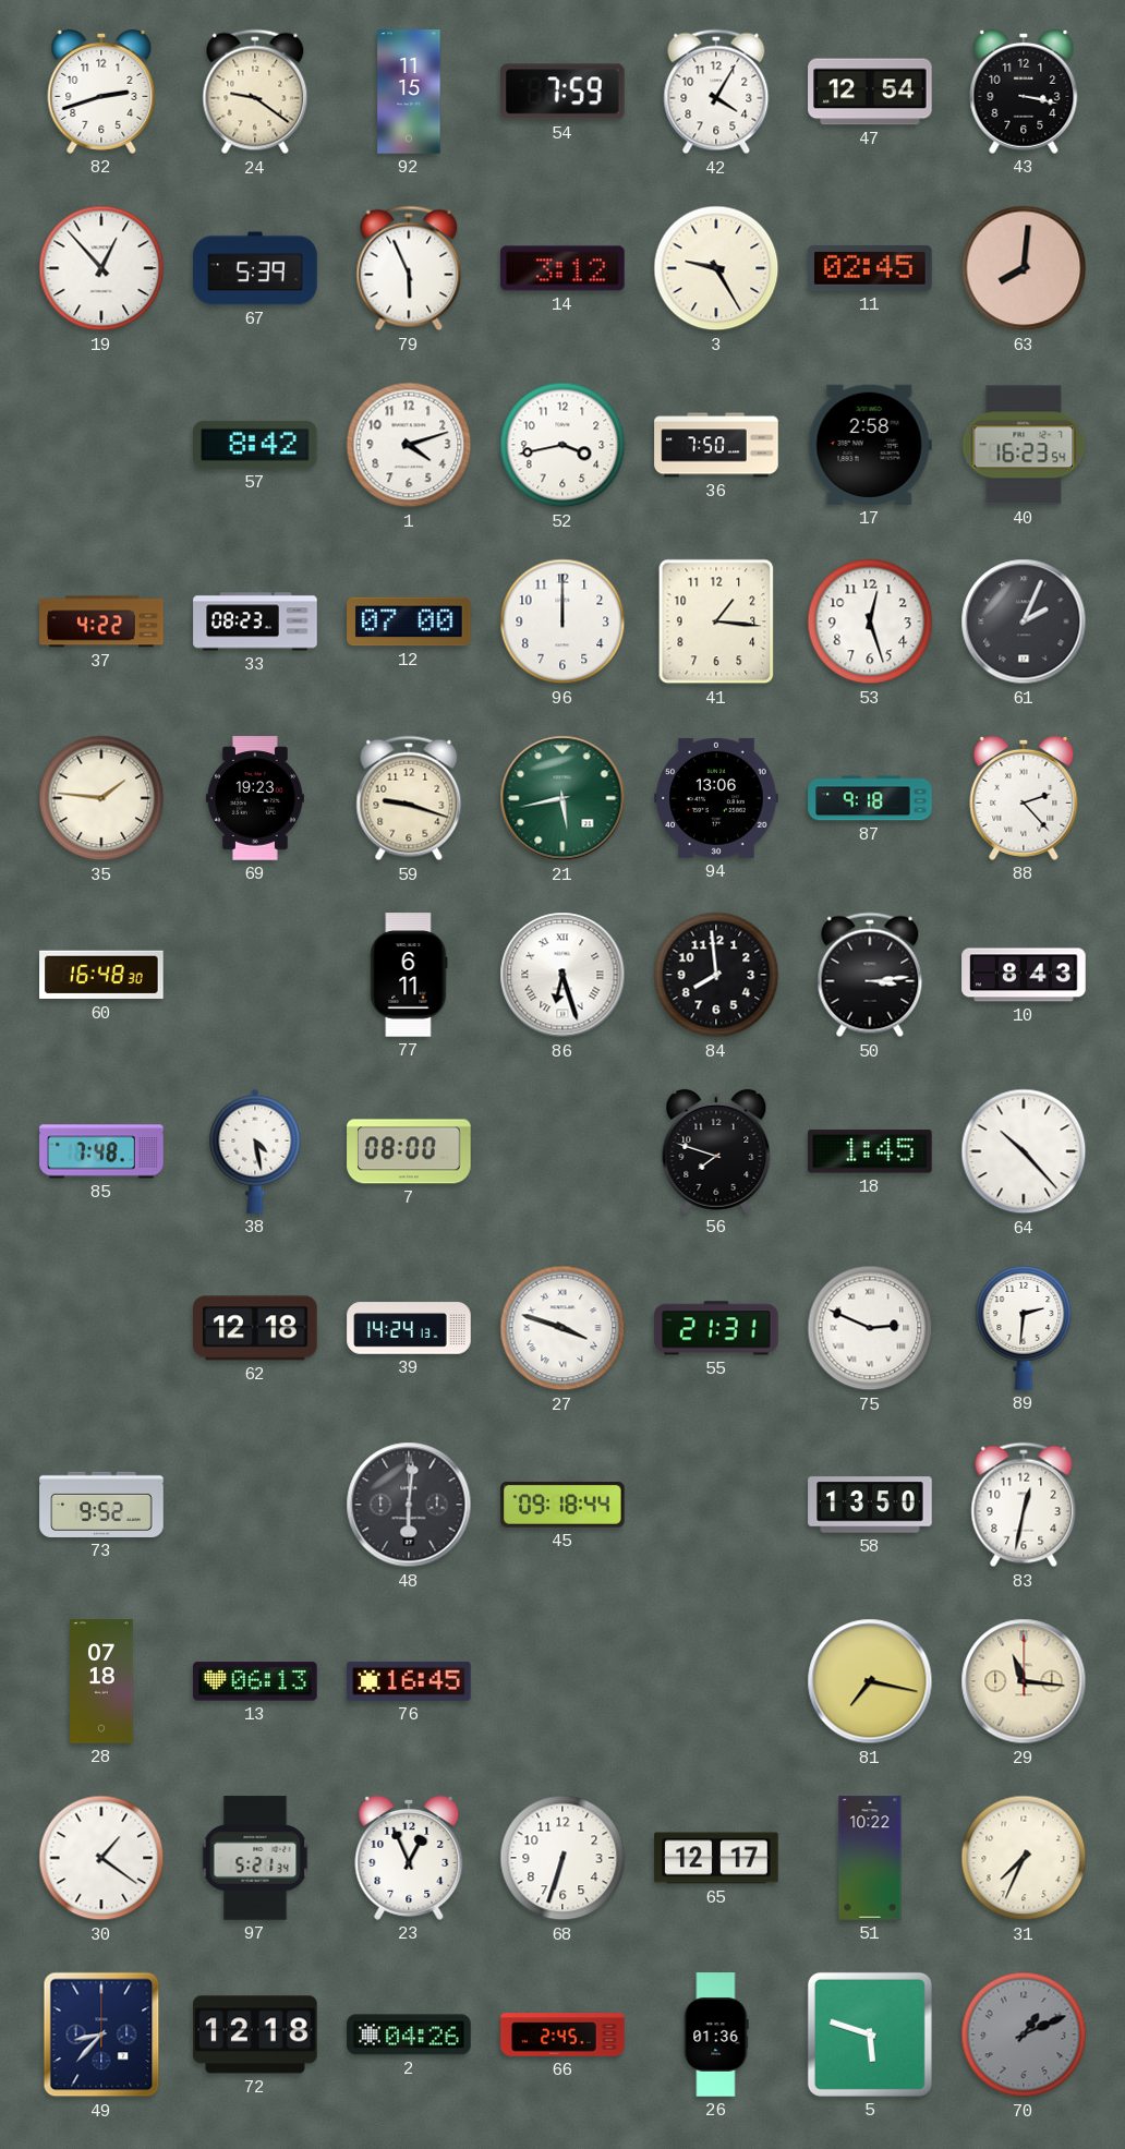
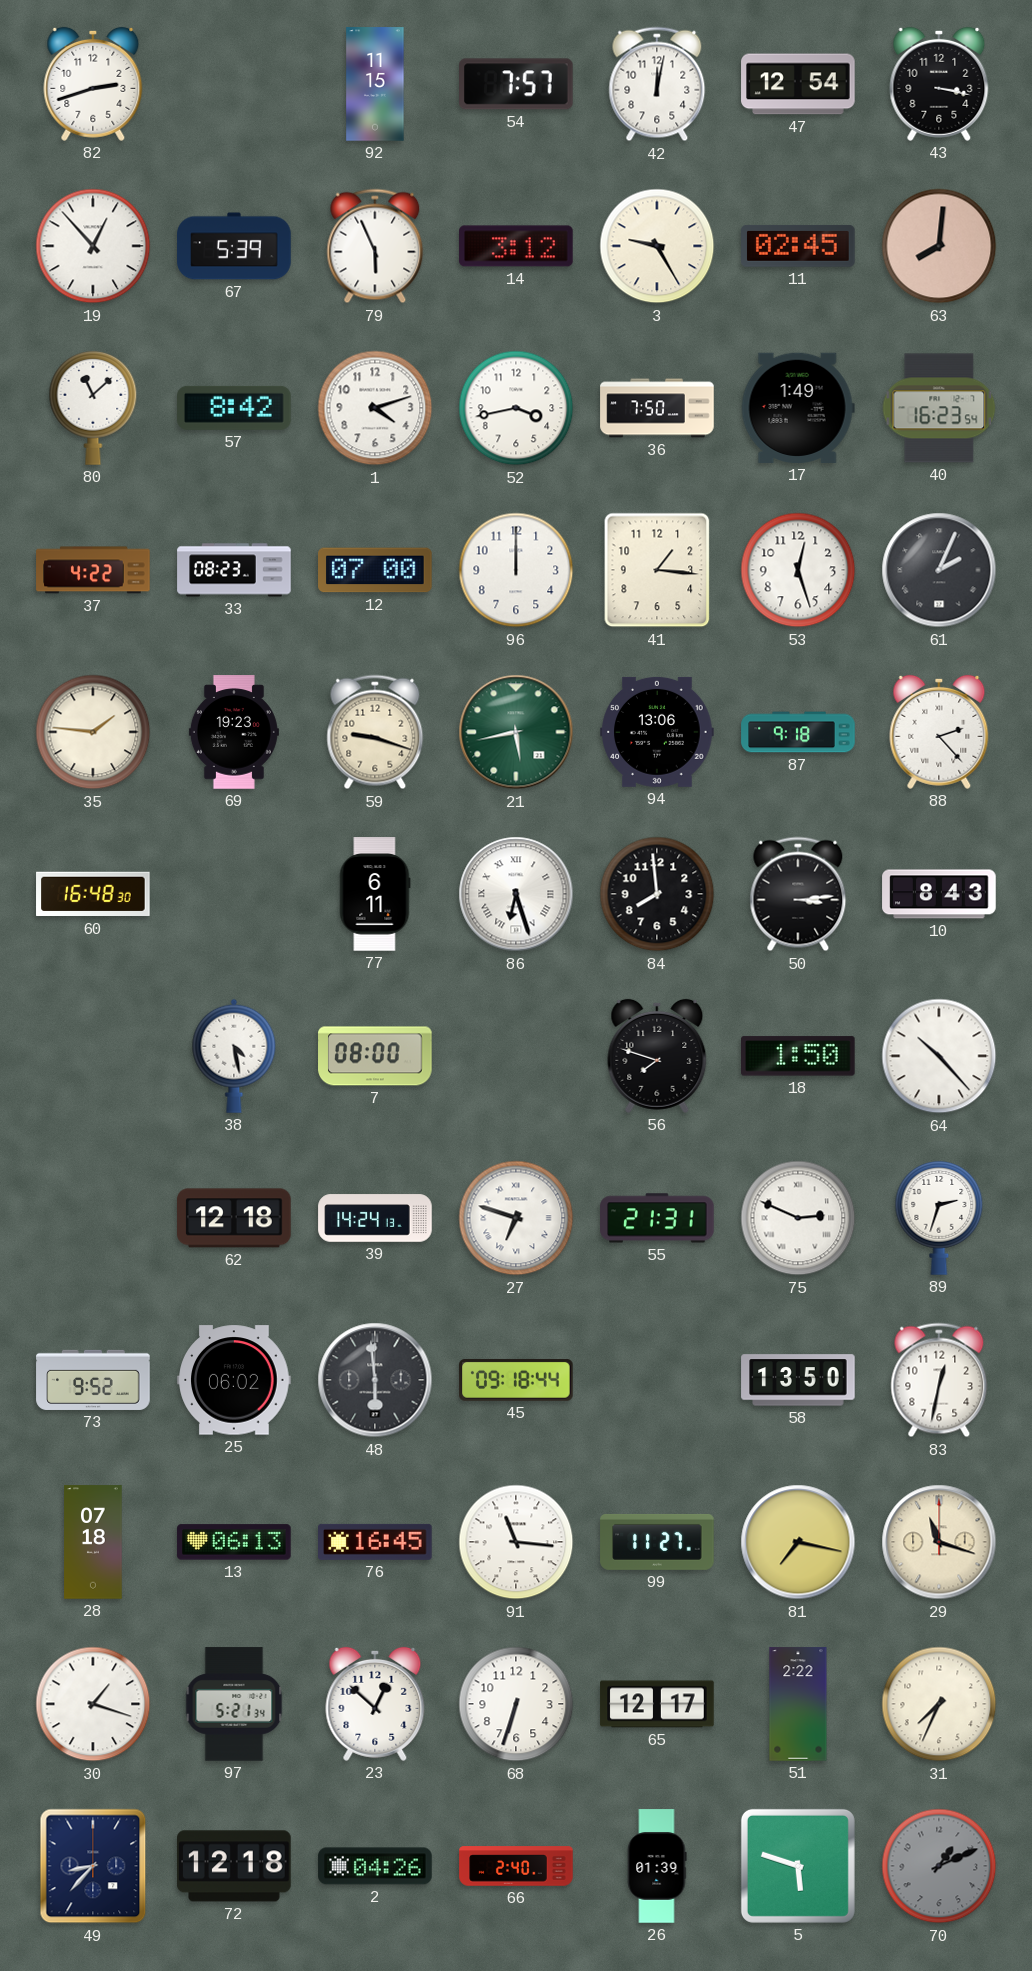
24: 9:21 -> none (255, 92)
54: 7:59 -> 7:57 (517, 84)
42: 4:05 -> 12:02 (657, 84)
80: none -> 11:08 (93, 408)
17: 2:58 -> 1:49 (798, 408)
85: 7:48 -> none (101, 1151)
18: 1:45 -> 1:50 (799, 1056)
27: 3:48 -> 6:48 (516, 1218)
89: 2:31 -> 2:33 (939, 1218)
25: none -> 06:02 (234, 1380)
48: 6:01 -> 5:59 (375, 1380)
91: none -> 11:16 (516, 1542)
99: none -> 11:27 (657, 1542)
29: 11:16 -> 11:18 (939, 1542)
30: 1:21 -> 1:18 (93, 1704)
23: 12:56 -> 12:52 (375, 1704)
51: 10:22 -> 2:22 (798, 1704)
66: 2:45 -> 2:40 (516, 1866)
26: 01:36 -> 01:39 (657, 1866)
